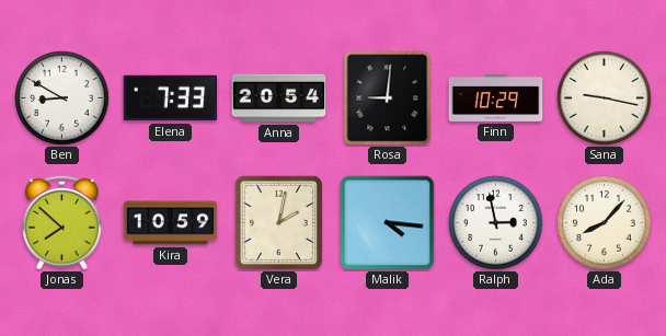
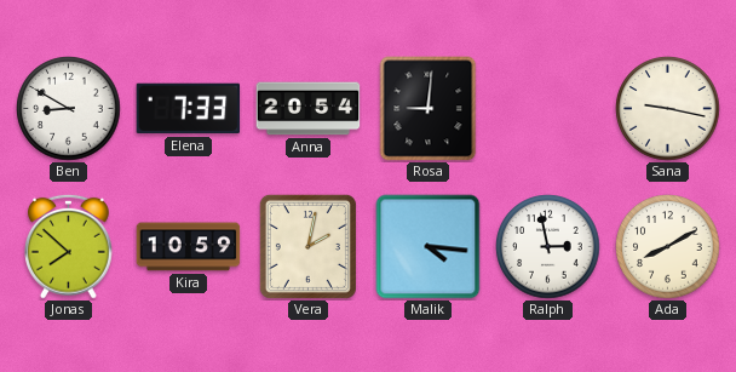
Finn: 10:29 -> none (496, 97)
Ada: 8:07 -> 8:10 (668, 247)
